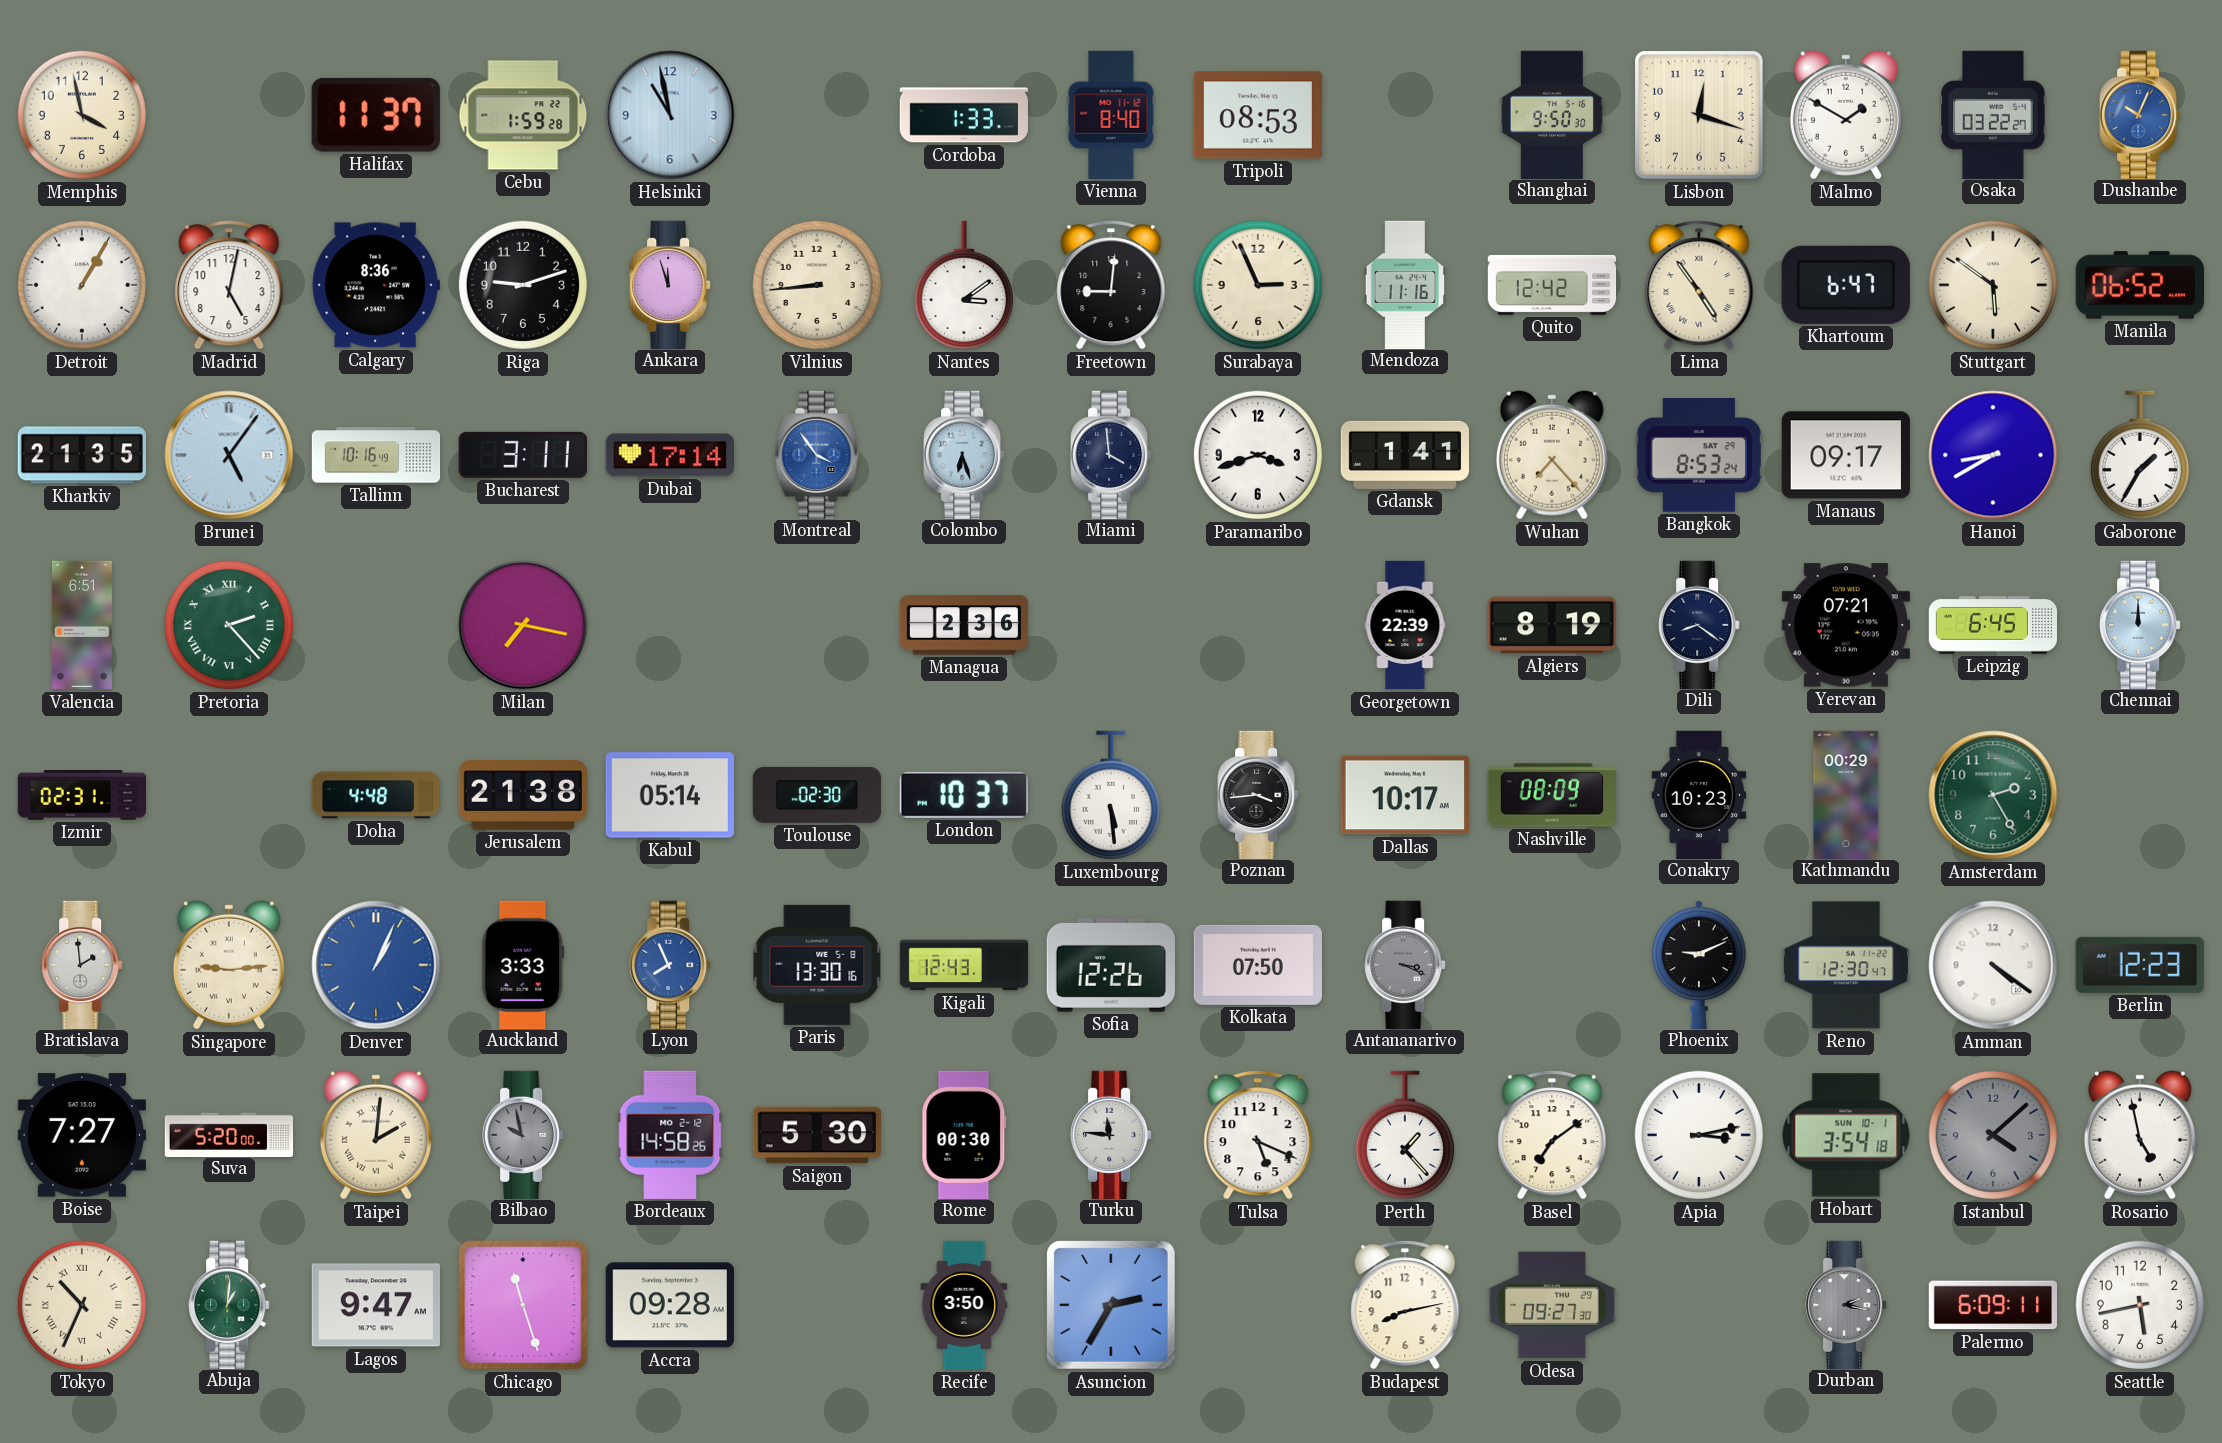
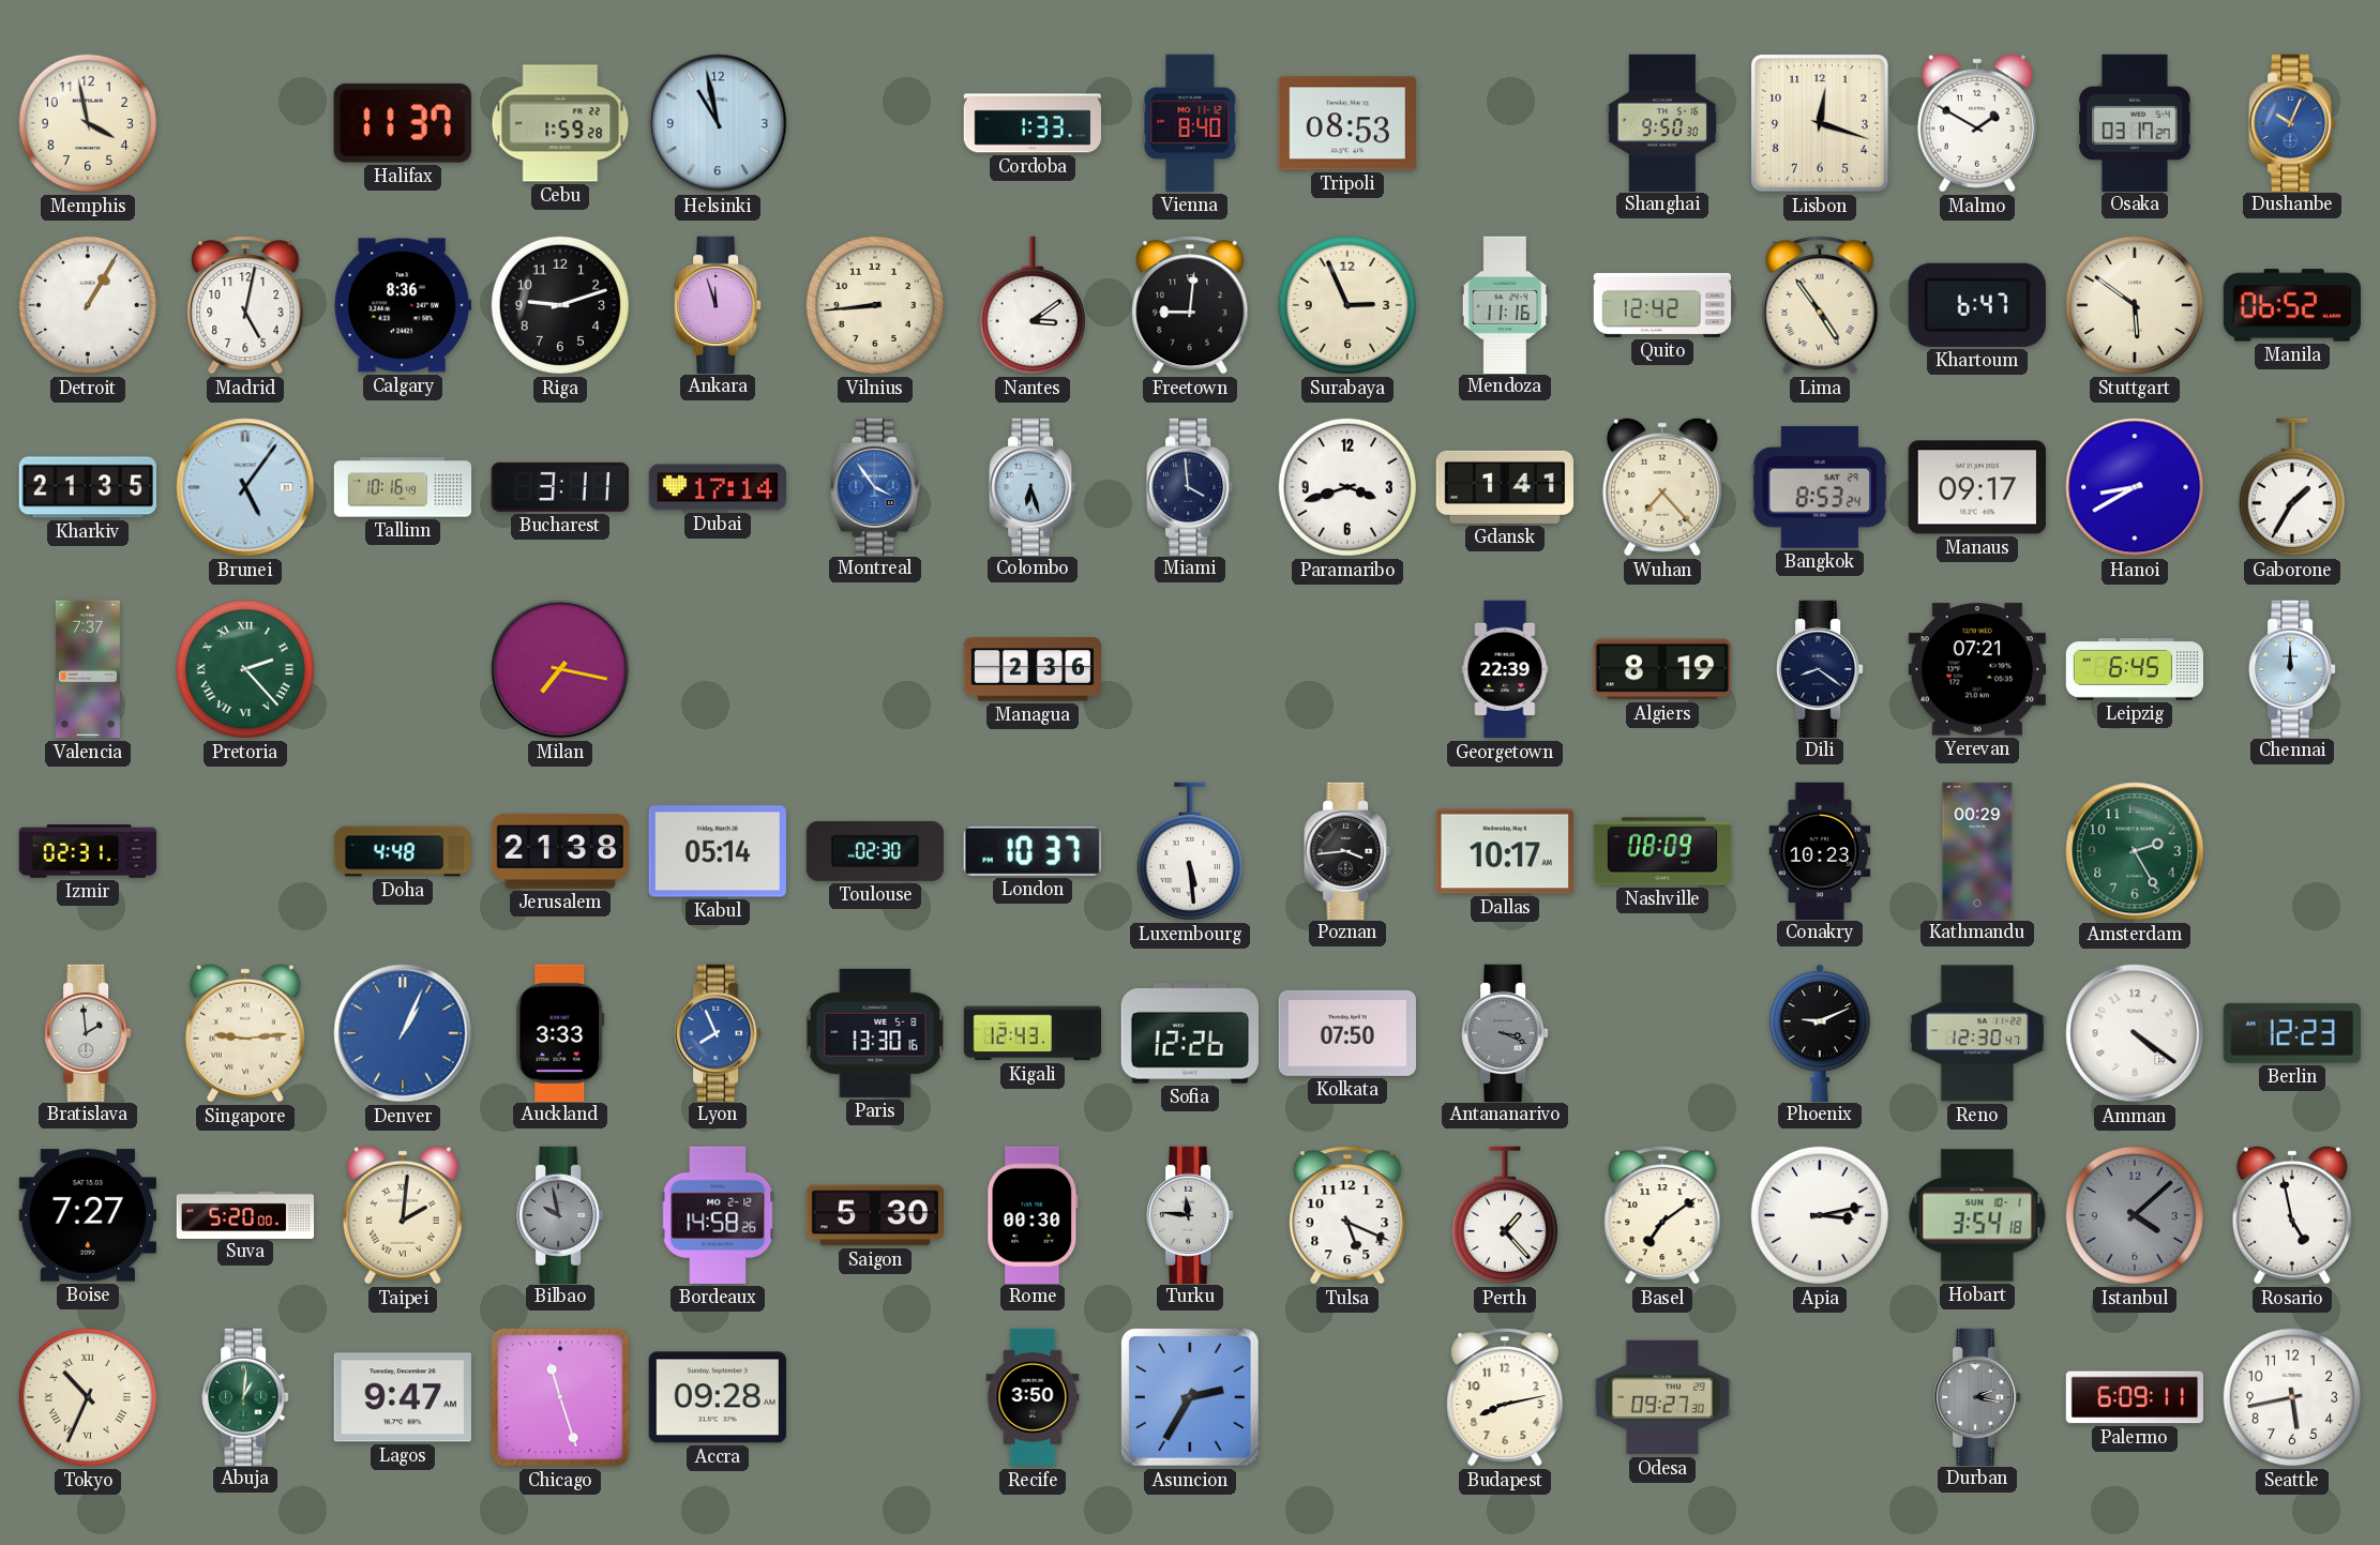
Osaka: 03:22 -> 03:17 (2135, 122)
Valencia: 6:51 -> 7:37 (88, 669)
